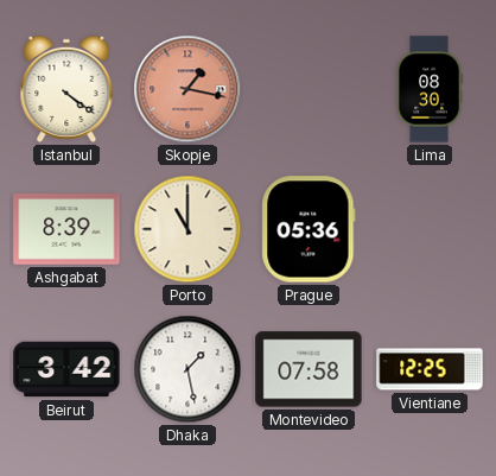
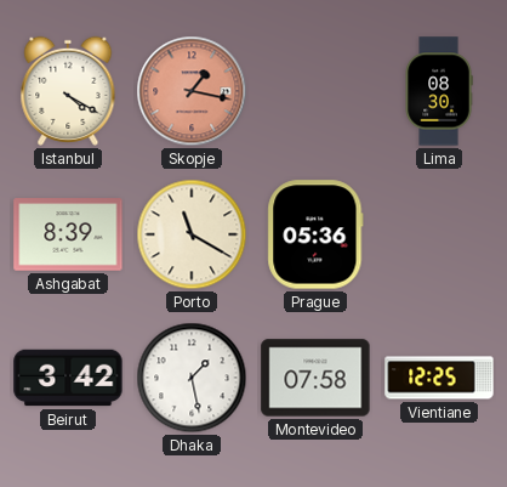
Istanbul: 4:21 -> 4:20 (68, 91)
Porto: 11:00 -> 11:20 (192, 234)
